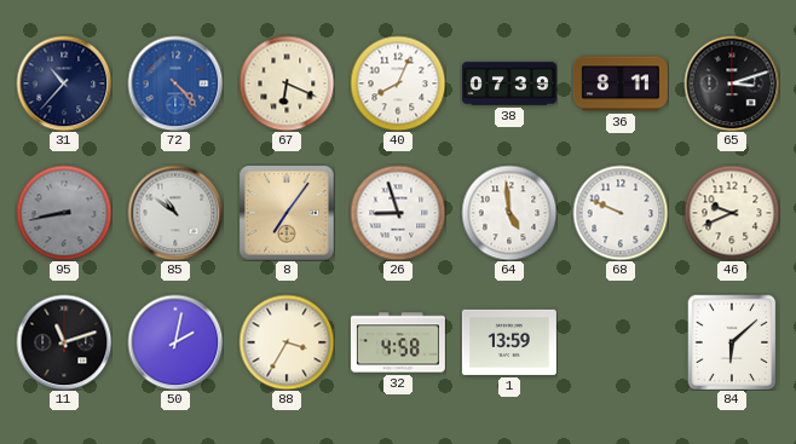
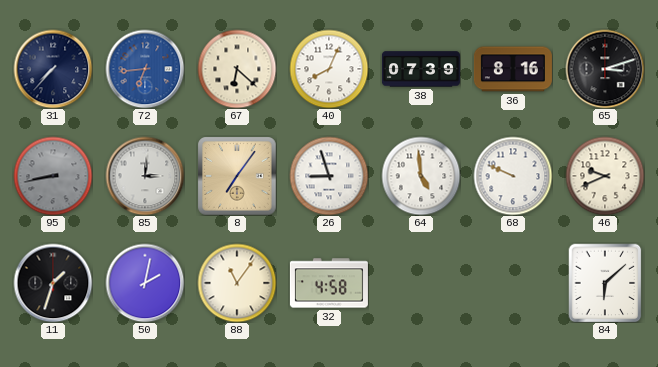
31: 10:37 -> 7:37 (53, 69)
72: 4:23 -> 6:44 (145, 69)
67: 6:19 -> 6:22 (237, 69)
36: 8:11 -> 8:16 (513, 69)
85: 10:51 -> 3:01 (145, 176)
11: 11:12 -> 1:33 (53, 283)
88: 3:35 -> 11:06 (237, 283)
1: 13:59 -> none (509, 342)
